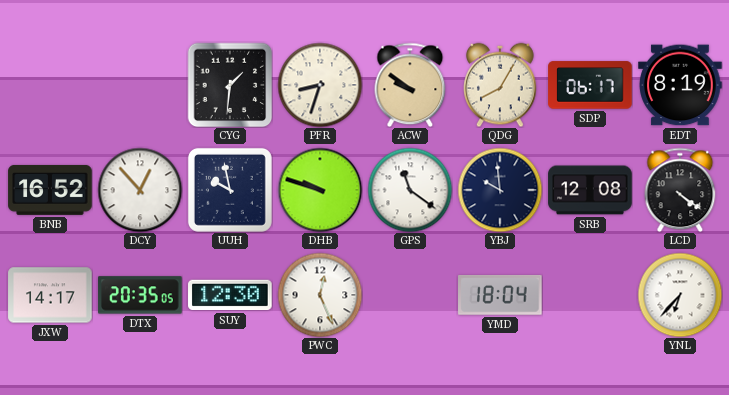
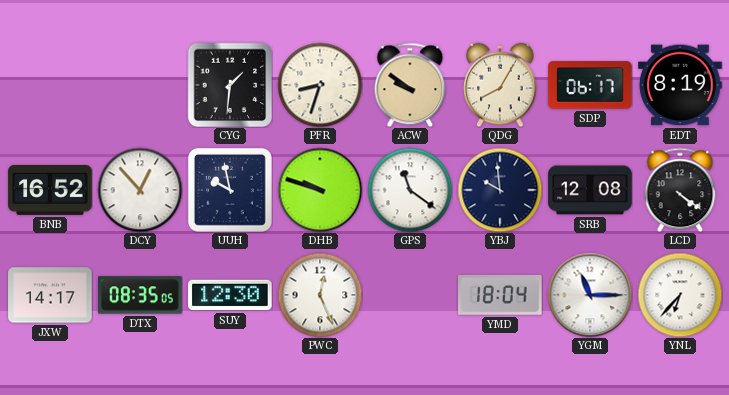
DTX: 20:35 -> 08:35 (140, 295)
YGM: none -> 11:15 (590, 295)
